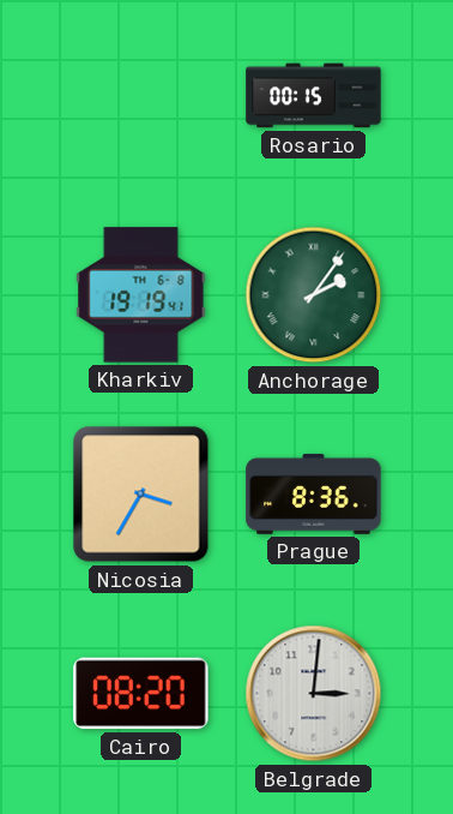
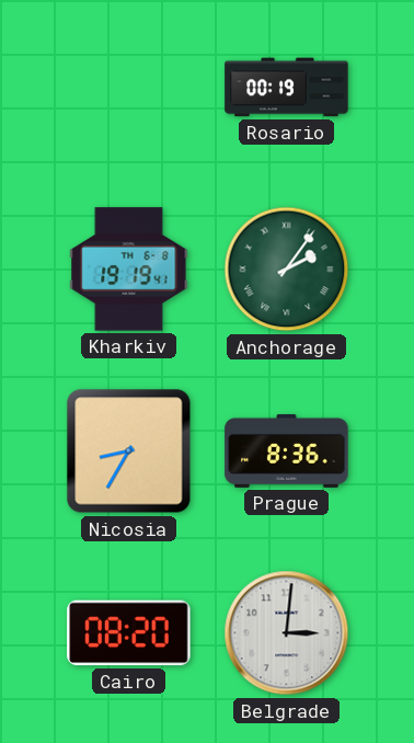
Rosario: 00:15 -> 00:19 (287, 88)
Nicosia: 3:35 -> 8:35 (129, 451)
